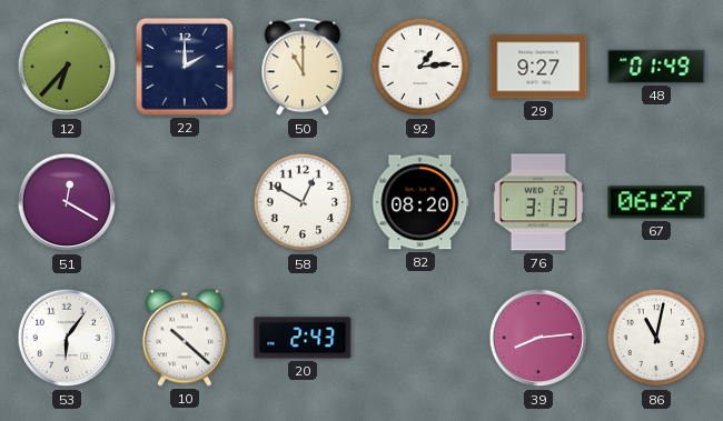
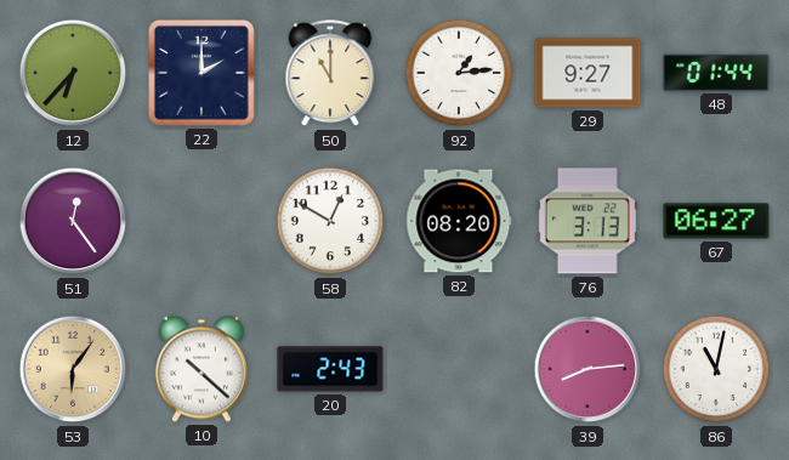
48: 01:49 -> 01:44 (716, 73)
51: 12:20 -> 12:24 (73, 221)
53 dial: white -> champagne (73, 369)
